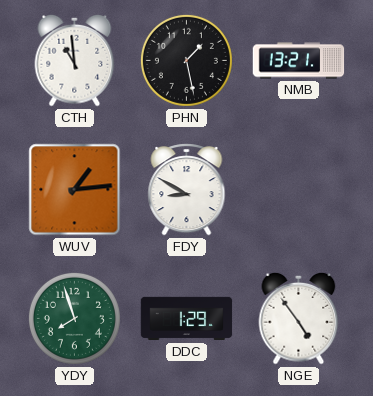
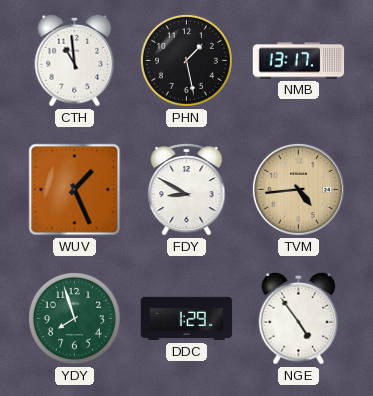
NMB: 13:21 -> 13:17 (299, 61)
WUV: 1:14 -> 1:26 (75, 190)
TVM: none -> 4:44 (298, 189)
